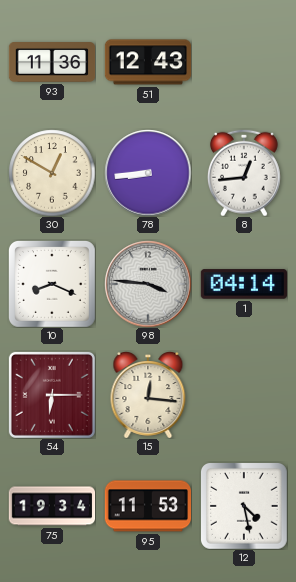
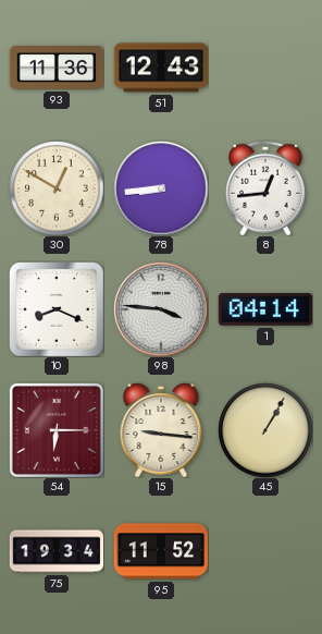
15: 12:16 -> 9:16 (161, 430)
45: none -> 1:05 (265, 430)
95: 11:53 -> 11:52 (161, 551)
12: 4:28 -> none (244, 506)
